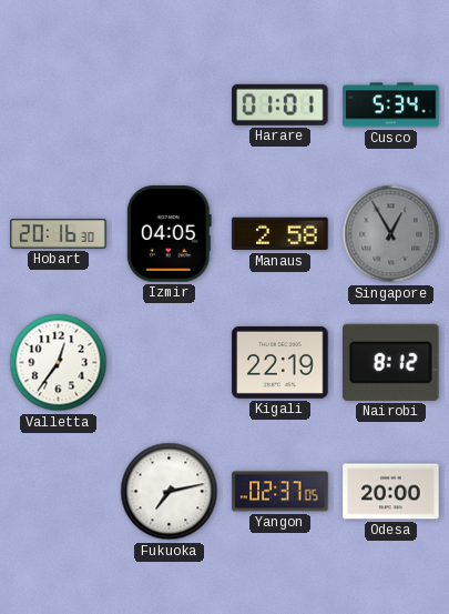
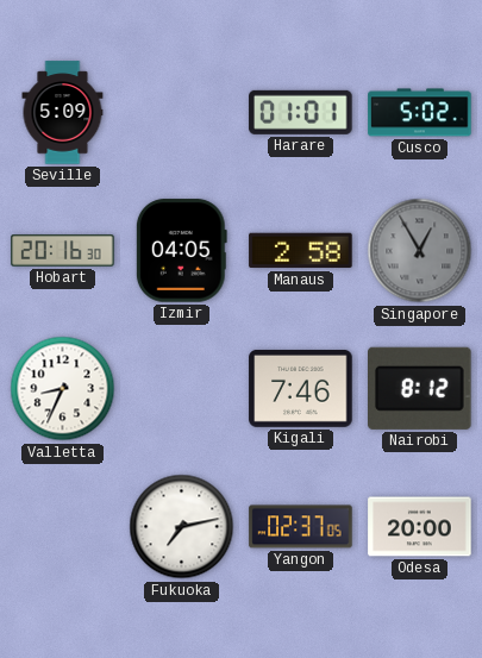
Seville: none -> 5:09 (63, 113)
Cusco: 5:34 -> 5:02 (420, 113)
Valletta: 12:36 -> 8:34 (63, 389)
Kigali: 22:19 -> 7:46 (301, 388)
